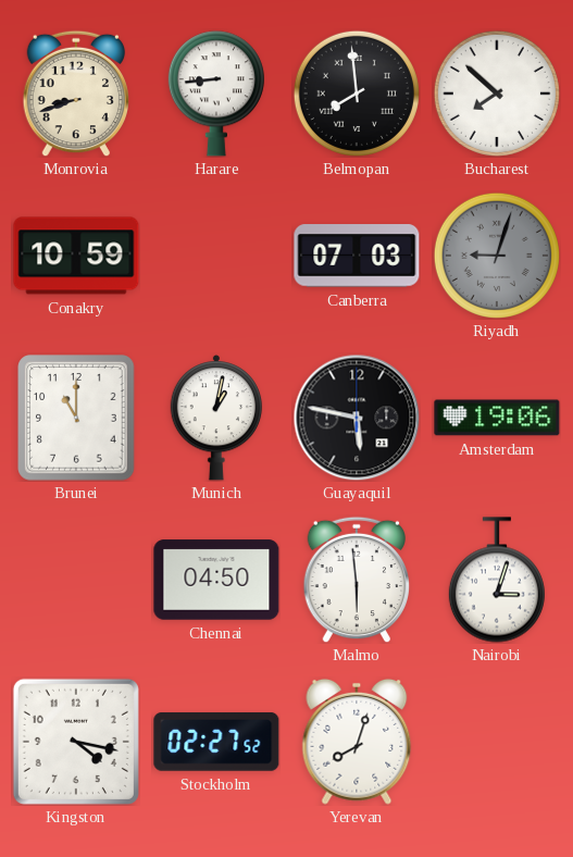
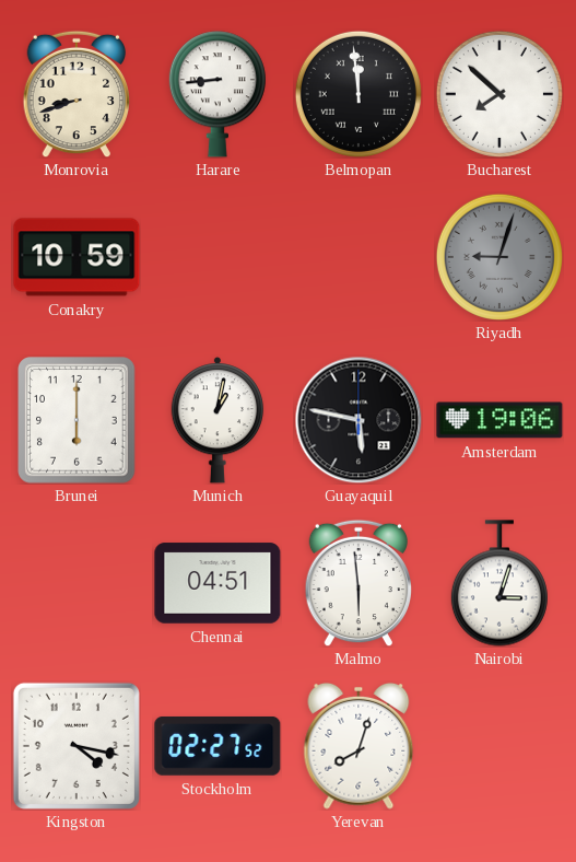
Belmopan: 7:59 -> 11:59 (358, 94)
Canberra: 07:03 -> none (357, 256)
Brunei: 11:00 -> 6:00 (77, 420)
Chennai: 04:50 -> 04:51 (218, 583)
